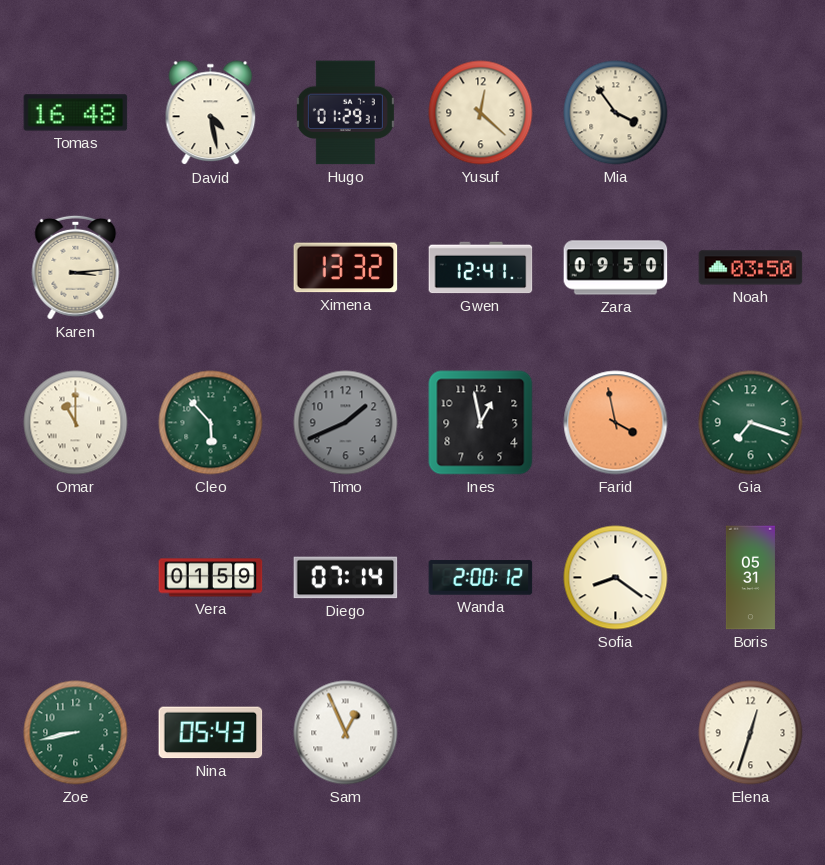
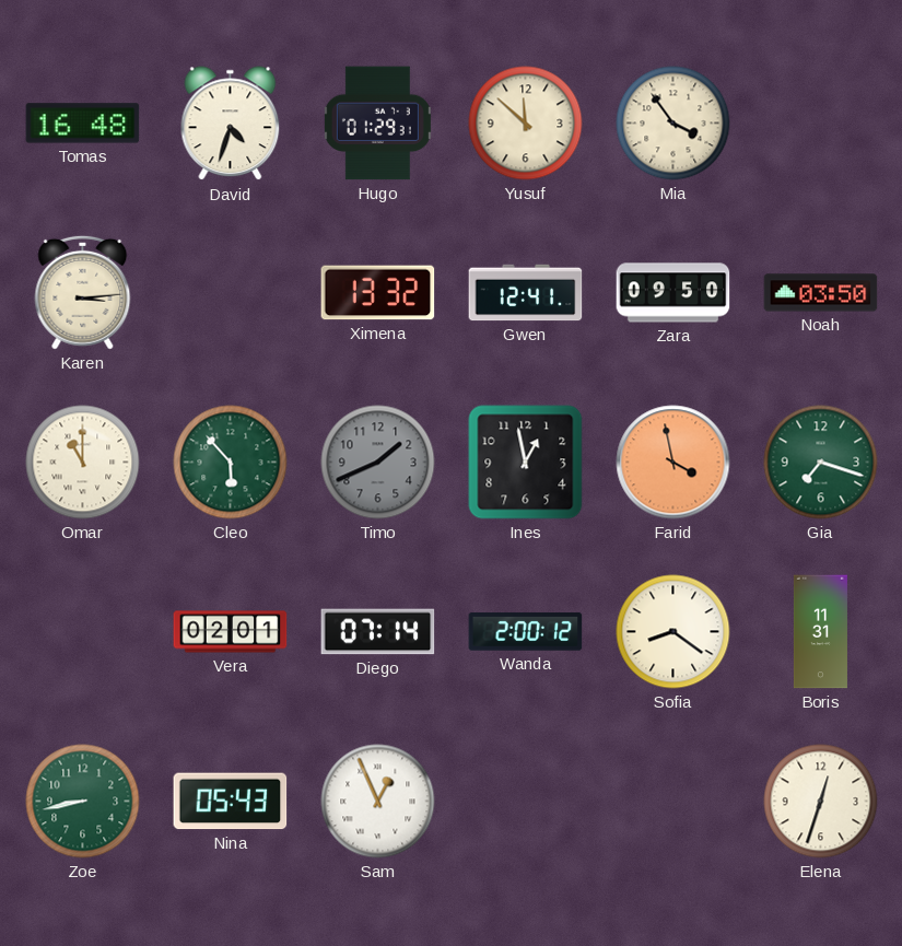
David: 4:28 -> 4:33 (231, 124)
Yusuf: 12:22 -> 11:52 (526, 124)
Vera: 01:59 -> 02:01 (231, 632)
Boris: 05:31 -> 11:31 (820, 632)
